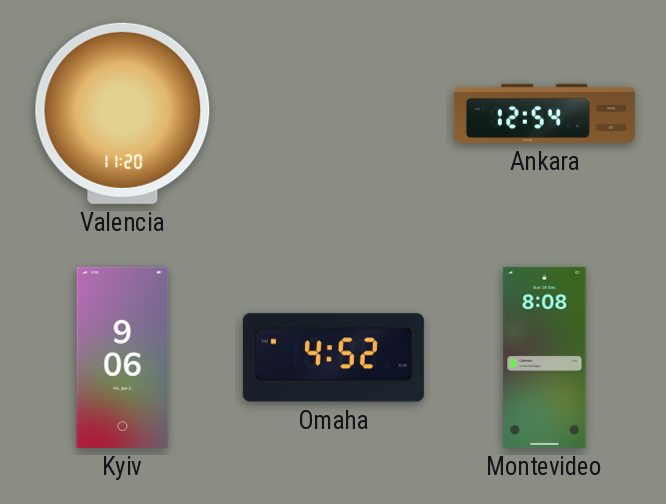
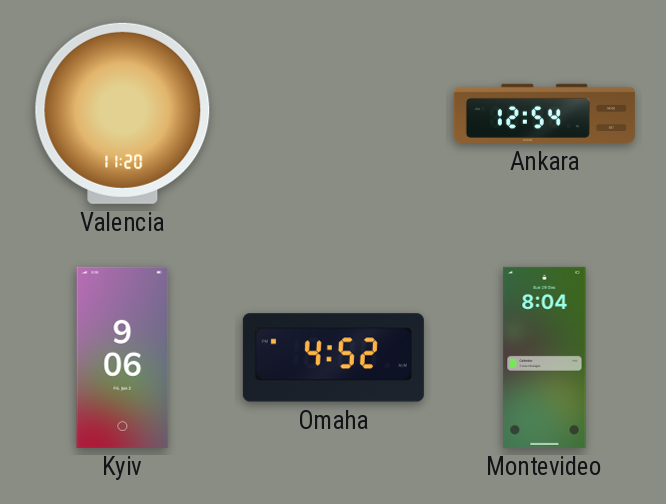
Montevideo: 8:08 -> 8:04 (545, 357)
